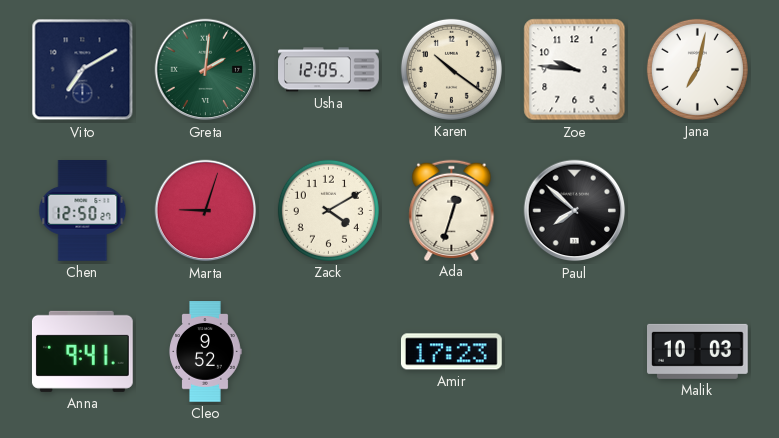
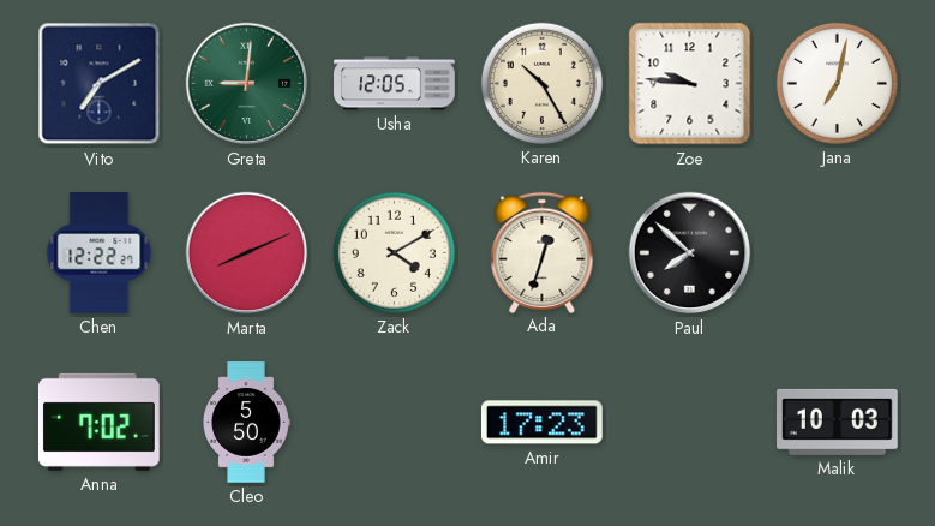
Greta: 2:01 -> 9:01 (247, 84)
Karen: 10:21 -> 10:25 (541, 83)
Chen: 12:50 -> 12:22 (100, 253)
Marta: 9:03 -> 8:11 (247, 253)
Anna: 9:41 -> 7:02 (100, 422)
Cleo: 9:52 -> 5:50 (246, 423)
